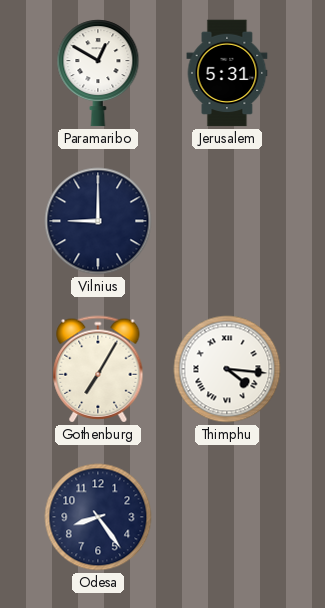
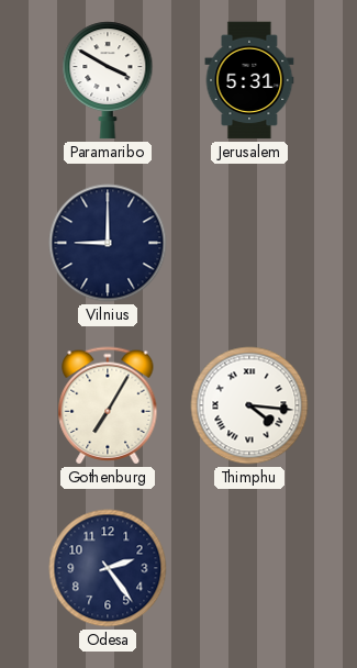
Paramaribo: 12:50 -> 3:50 (108, 80)
Odesa: 8:24 -> 2:24 (108, 568)
